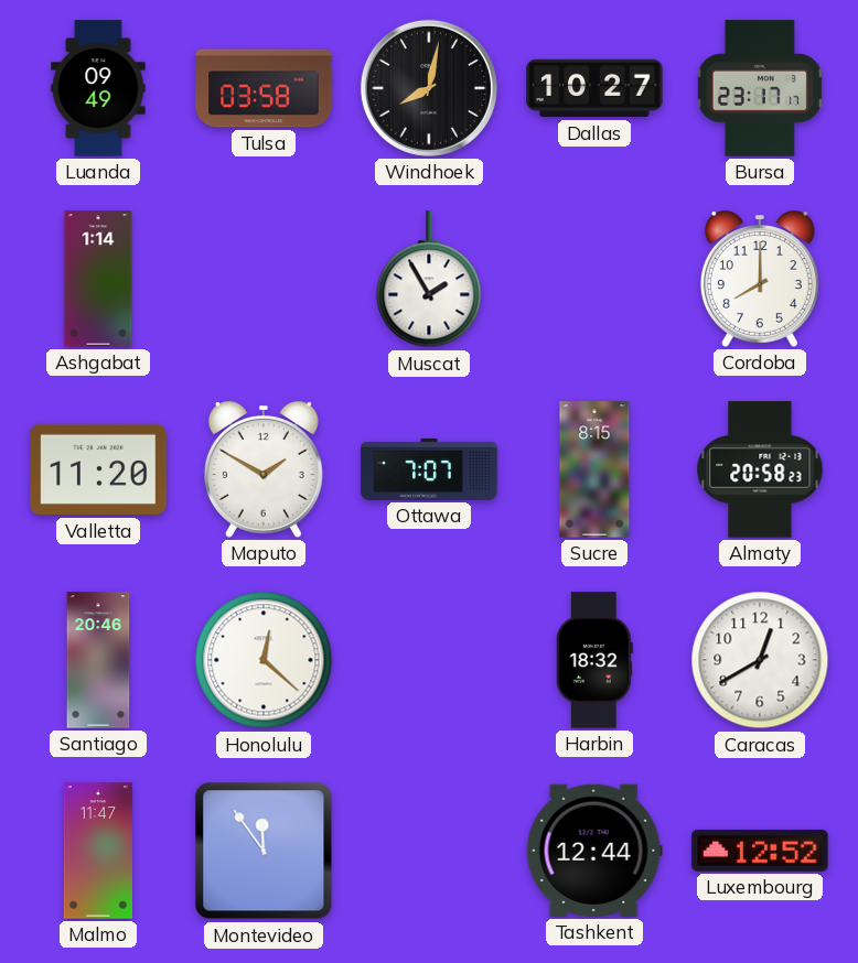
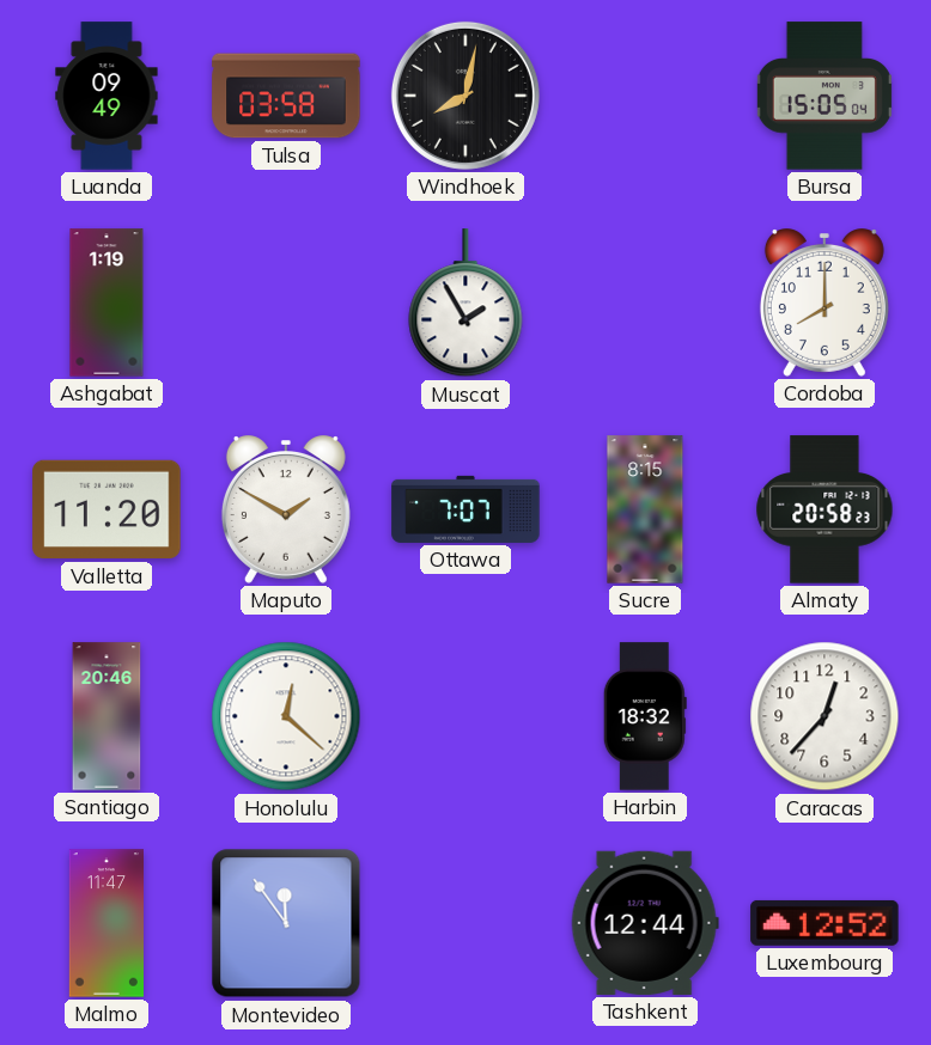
Dallas: 10:27 -> none (594, 88)
Bursa: 23:17 -> 15:05 (824, 96)
Ashgabat: 1:14 -> 1:19 (107, 302)
Caracas: 12:40 -> 12:37 (824, 716)
